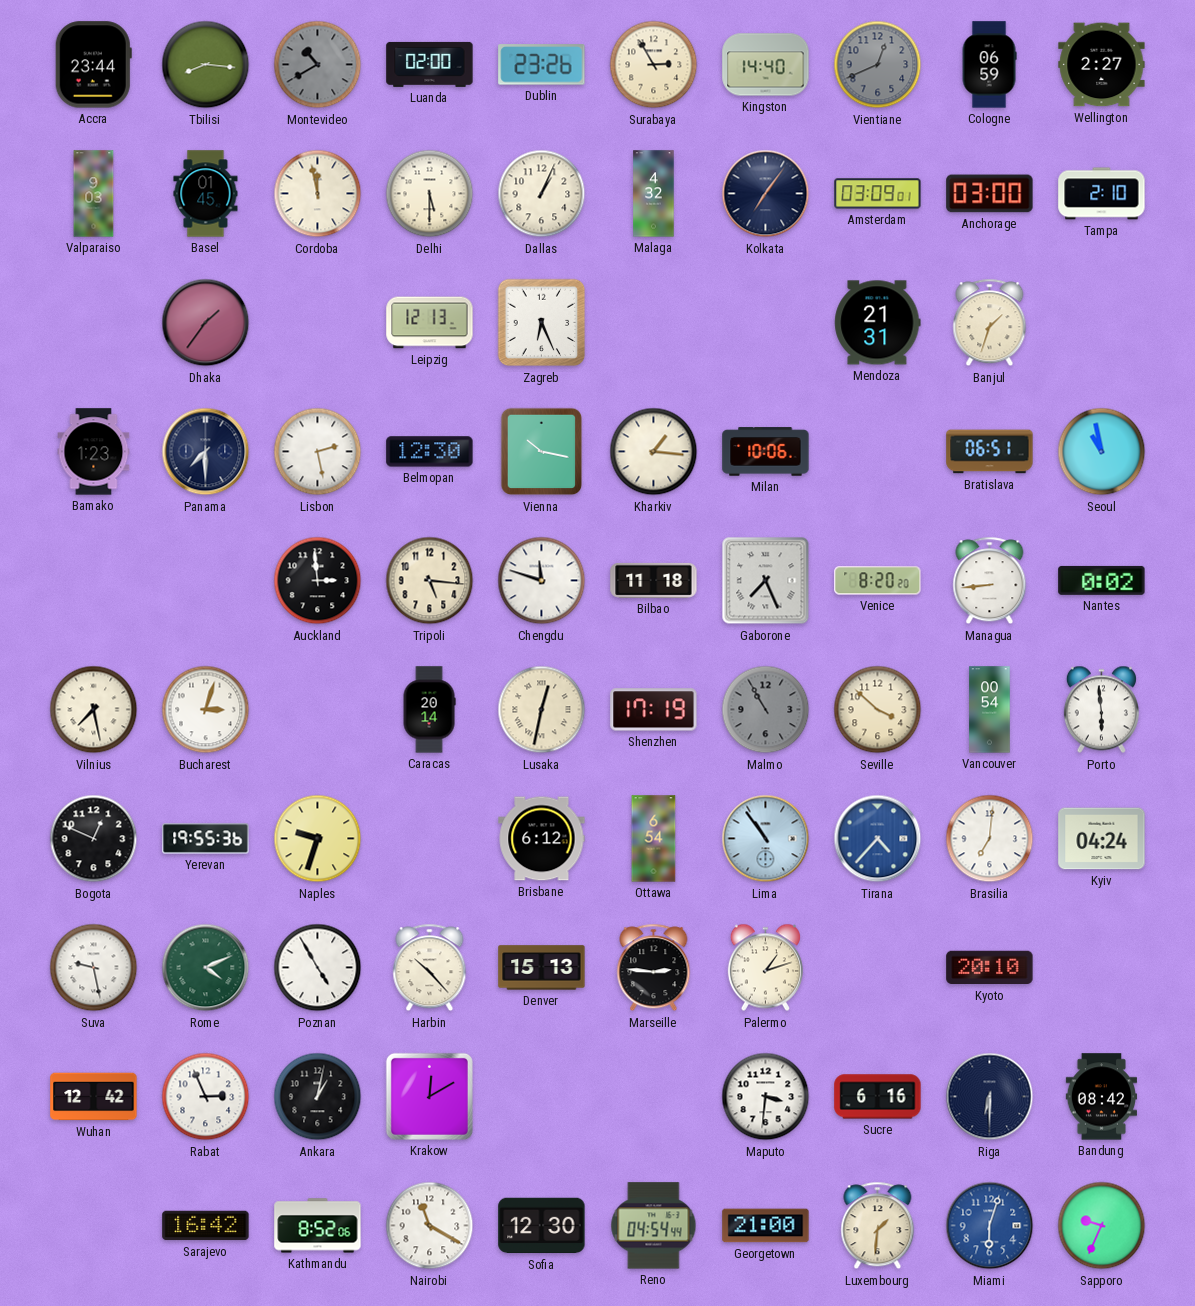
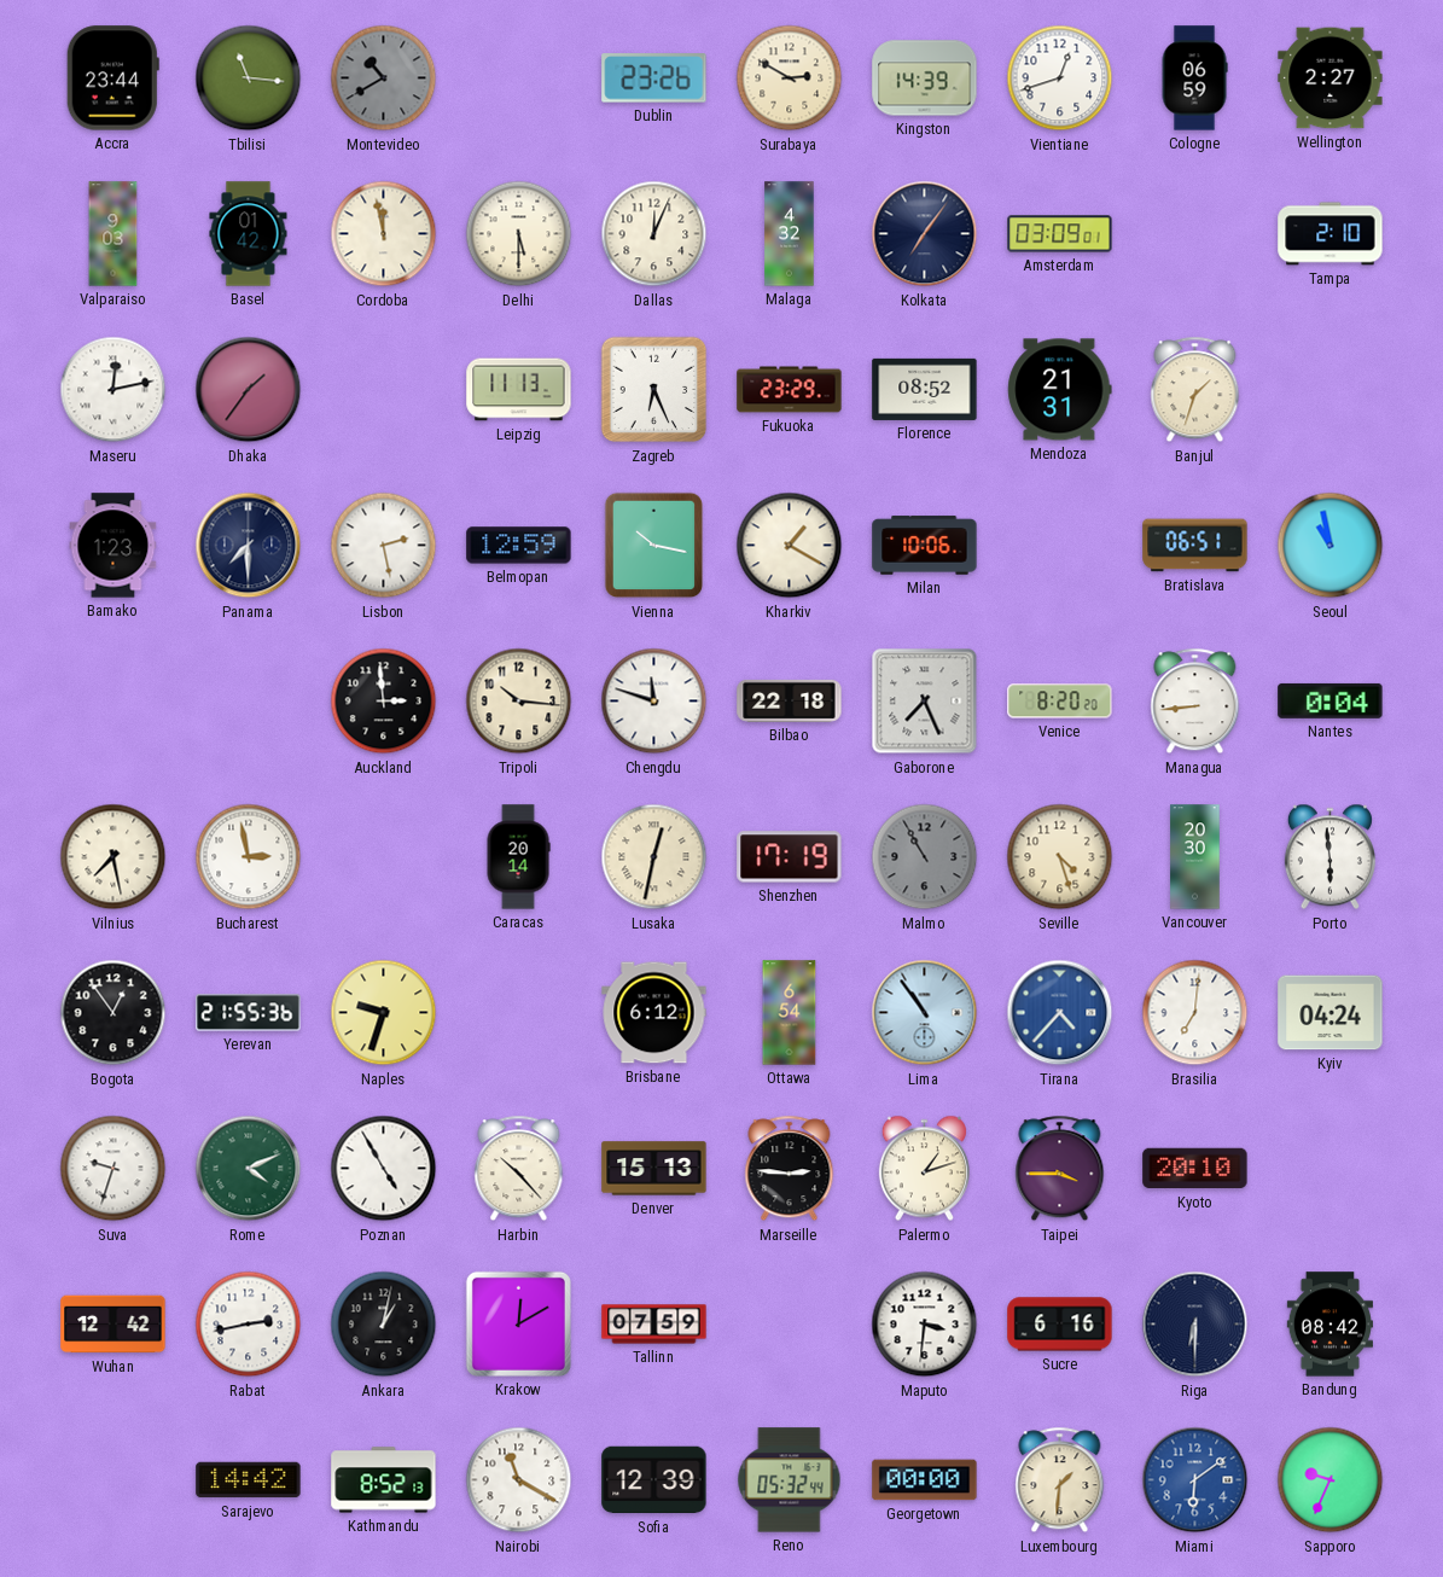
Tbilisi: 8:16 -> 11:16 (249, 78)
Luanda: 02:00 -> none (430, 64)
Surabaya: 2:55 -> 2:50 (790, 78)
Kingston: 14:40 -> 14:39 (925, 78)
Vientiane: 12:41 -> 12:42 (1060, 78)
Vientiane dial: grey -> white (1060, 78)
Basel: 01:45 -> 01:42 (249, 234)
Dallas: 1:04 -> 12:04 (654, 234)
Anchorage: 03:00 -> none (990, 194)
Maseru: none -> 12:13 (114, 390)
Leipzig: 12:13 -> 11:13 (519, 390)
Fukuoka: none -> 23:29 (790, 390)
Florence: none -> 08:52 (925, 389)
Belmopan: 12:30 -> 12:59 (519, 546)
Kharkiv: 1:16 -> 1:20 (790, 546)
Tripoli: 5:16 -> 10:16 (519, 702)
Bilbao: 11:18 -> 22:18 (790, 700)
Nantes: 0:02 -> 0:04 (1331, 700)
Bucharest: 3:03 -> 2:58 (249, 857)
Seville: 3:52 -> 4:27 (1060, 857)
Vancouver: 00:54 -> 20:30 (1195, 857)
Bogota: 12:49 -> 12:54 (114, 1013)
Yerevan: 19:55 -> 21:55 (249, 1013)
Suva: 9:28 -> 9:33 (114, 1169)
Taipei: none -> 3:45 (1060, 1169)
Rabat: 2:56 -> 2:43 (249, 1325)
Tallinn: none -> 07:59 (654, 1325)
Sarajevo: 16:42 -> 14:42 (249, 1480)
Kathmandu: 8:52:06 -> 8:52:13 (384, 1480)
Sofia: 12:30 -> 12:39 (654, 1480)
Reno: 04:54 -> 05:32 (790, 1480)
Georgetown: 21:00 -> 00:00 (925, 1480)
Miami: 6:03 -> 6:09 (1195, 1480)
